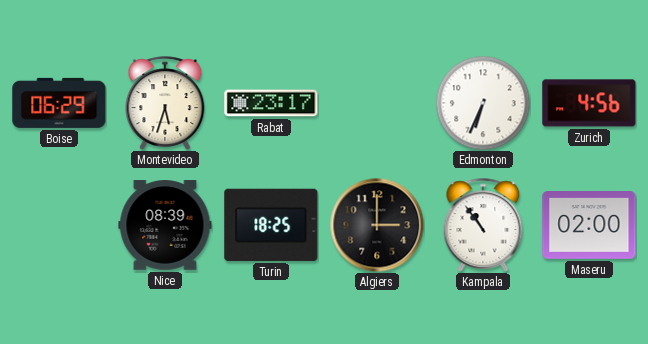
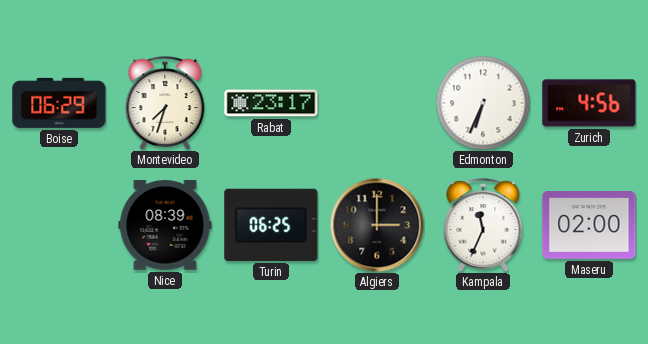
Montevideo: 5:33 -> 7:33 (165, 103)
Turin: 18:25 -> 06:25 (271, 225)
Kampala: 10:54 -> 11:34 (483, 225)
